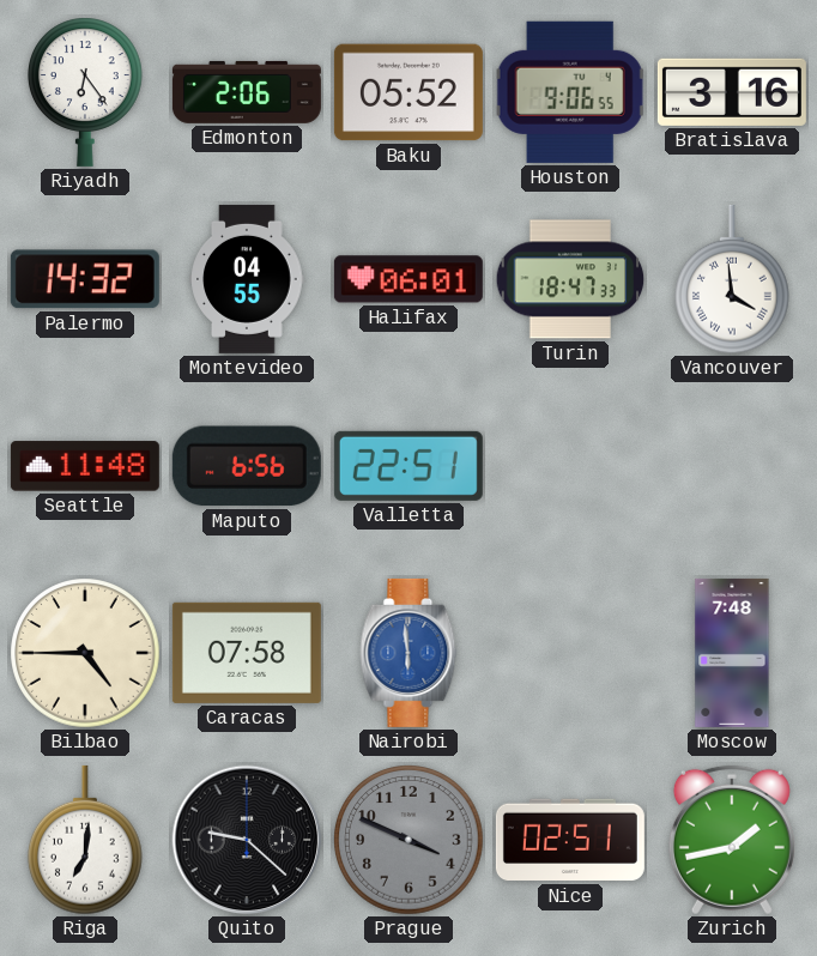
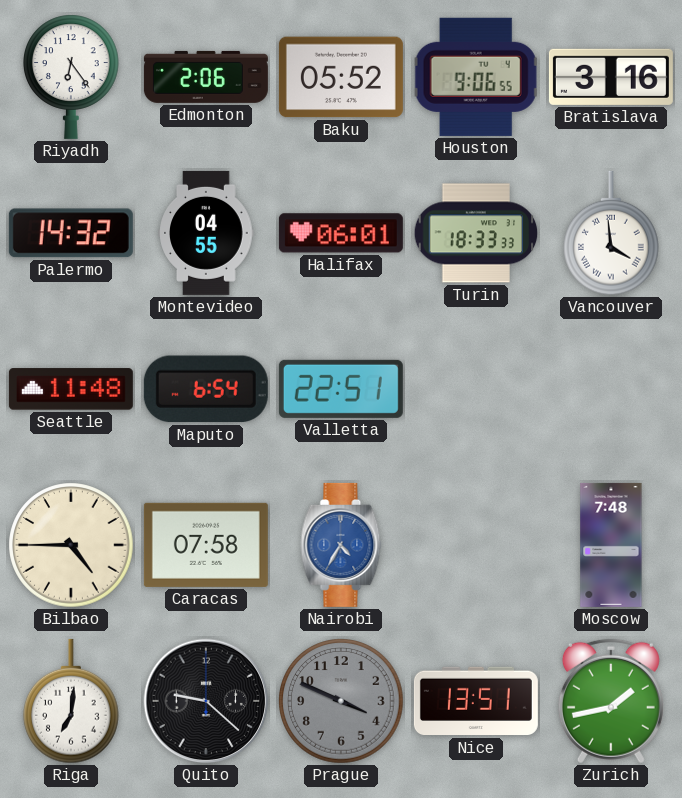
Turin: 18:47 -> 18:33 (476, 233)
Maputo: 6:56 -> 6:54 (206, 389)
Nairobi: 5:59 -> 4:35 (341, 545)
Nice: 02:51 -> 13:51 (476, 701)
